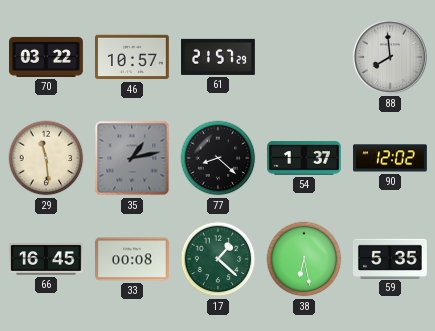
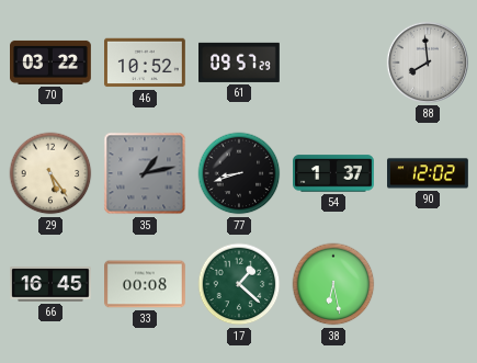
46: 10:57 -> 10:52 (146, 63)
61: 21:57 -> 09:57 (240, 63)
29: 11:29 -> 5:24 (50, 173)
77: 8:22 -> 8:42 (239, 173)
59: 5:35 -> none (390, 258)
